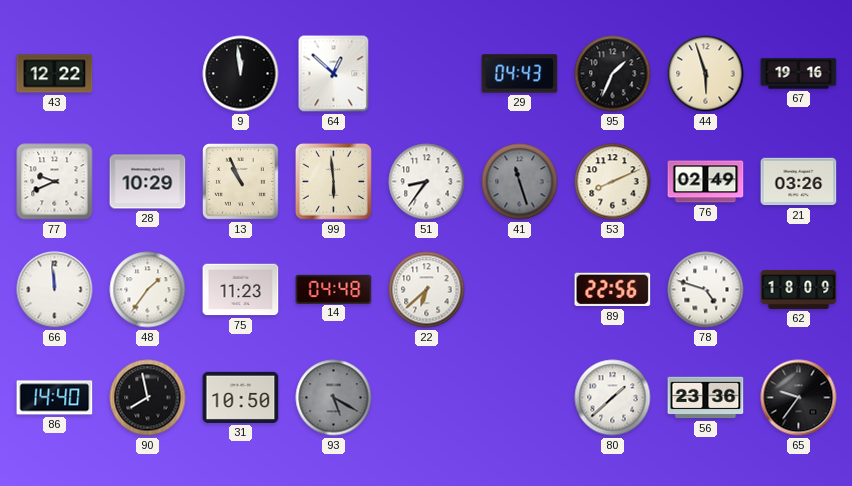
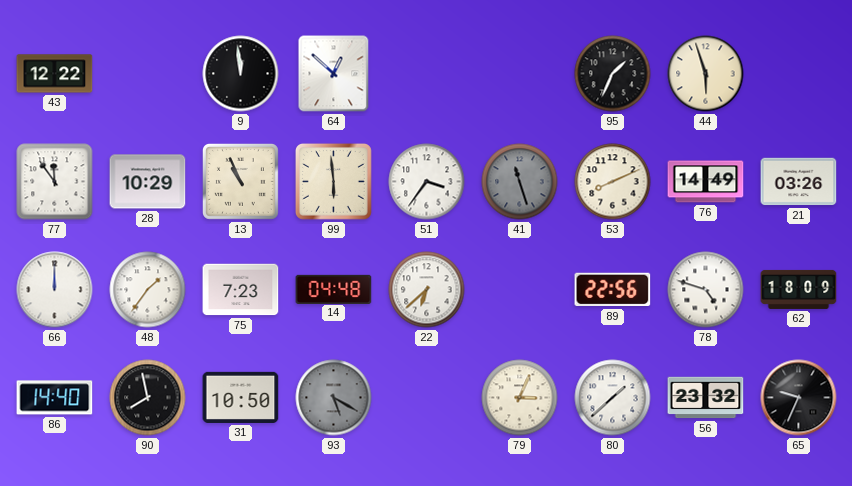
29: 04:43 -> none (520, 74)
67: 19:16 -> none (799, 74)
77: 9:41 -> 11:54 (55, 182)
51: 8:36 -> 3:36 (427, 182)
76: 02:49 -> 14:49 (706, 182)
66: 11:59 -> 12:00 (55, 290)
75: 11:23 -> 7:23 (241, 290)
79: none -> 3:04 (520, 398)
56: 23:36 -> 23:32 (706, 398)
65: 9:36 -> 9:34 (799, 398)
